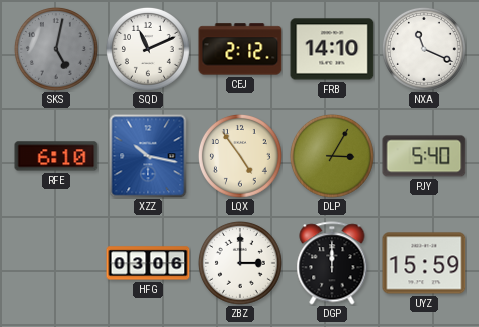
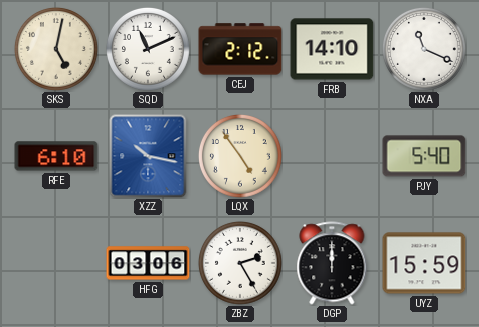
SKS dial: grey -> cream (56, 49)
DLP: 3:05 -> none (332, 156)
ZBZ: 3:00 -> 2:25 (240, 263)
